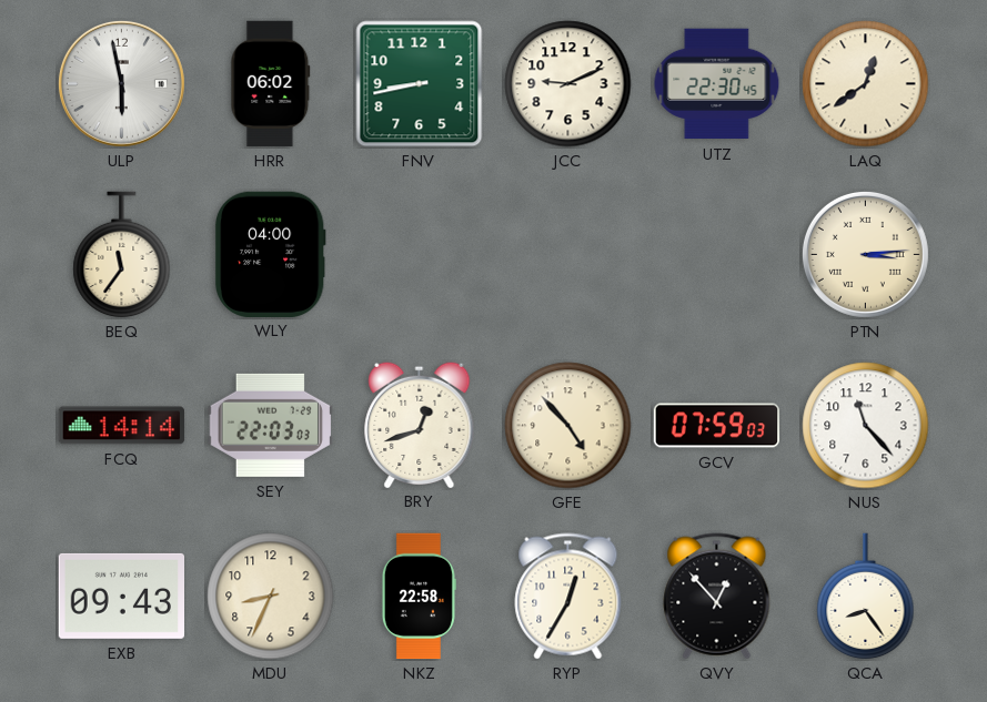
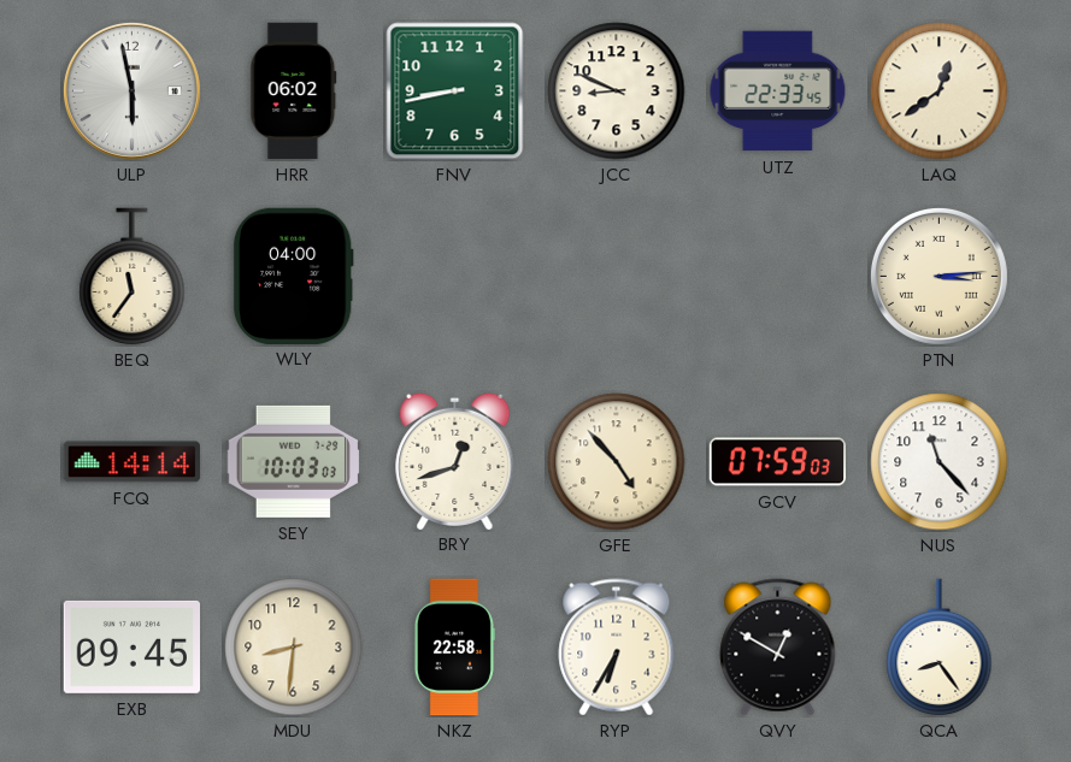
JCC: 9:11 -> 8:49 (617, 91)
UTZ: 22:30 -> 22:33 (778, 91)
SEY: 22:03 -> 10:03 (293, 461)
EXB: 09:43 -> 09:45 (131, 646)
MDU: 8:34 -> 8:31 (294, 648)
RYP: 12:35 -> 6:35 (617, 648)
QVY: 12:53 -> 12:50 (778, 648)
